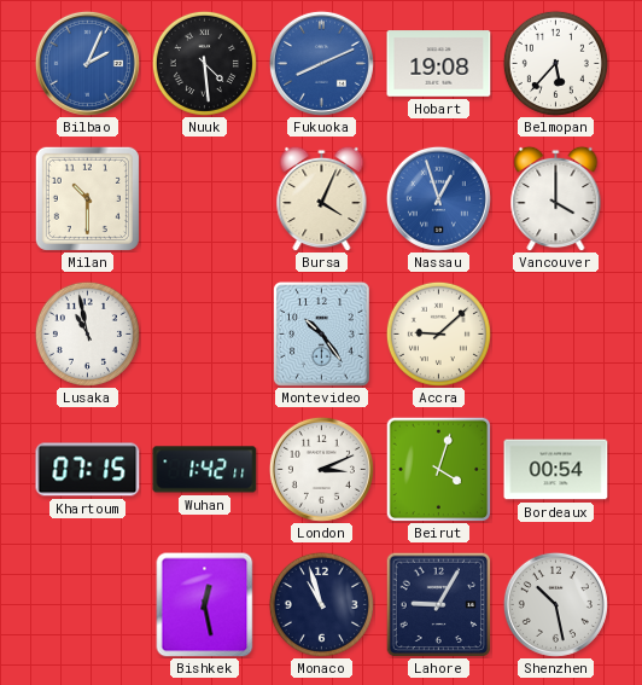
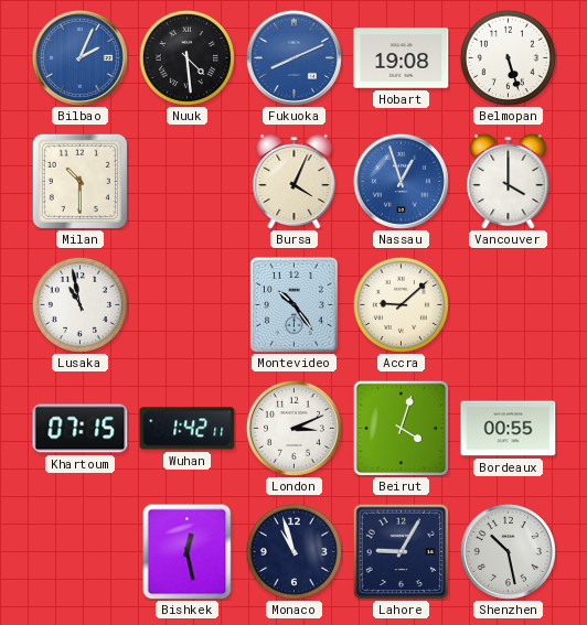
Belmopan: 5:37 -> 5:27 (508, 57)
Bordeaux: 00:54 -> 00:55 (509, 429)
